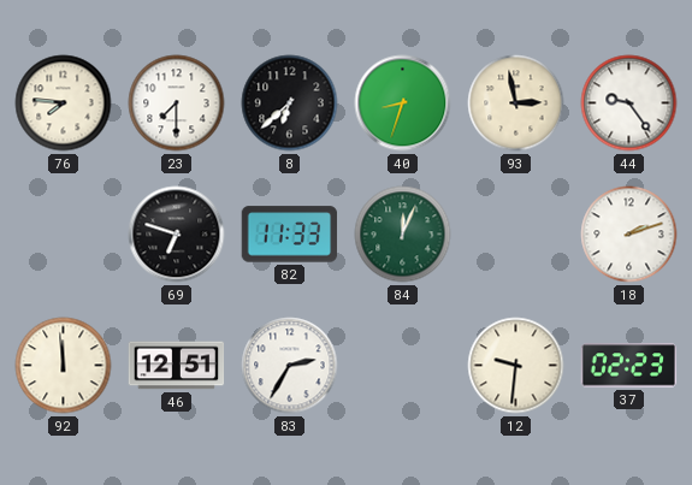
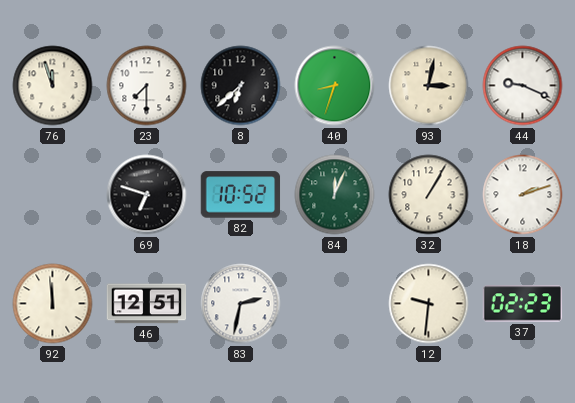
76: 7:46 -> 11:57 (53, 86)
93: 2:58 -> 3:02 (429, 86)
44: 9:24 -> 9:19 (523, 86)
82: 11:33 -> 10:52 (241, 195)
32: none -> 1:05 (429, 195)
83: 2:35 -> 2:32 (241, 304)
